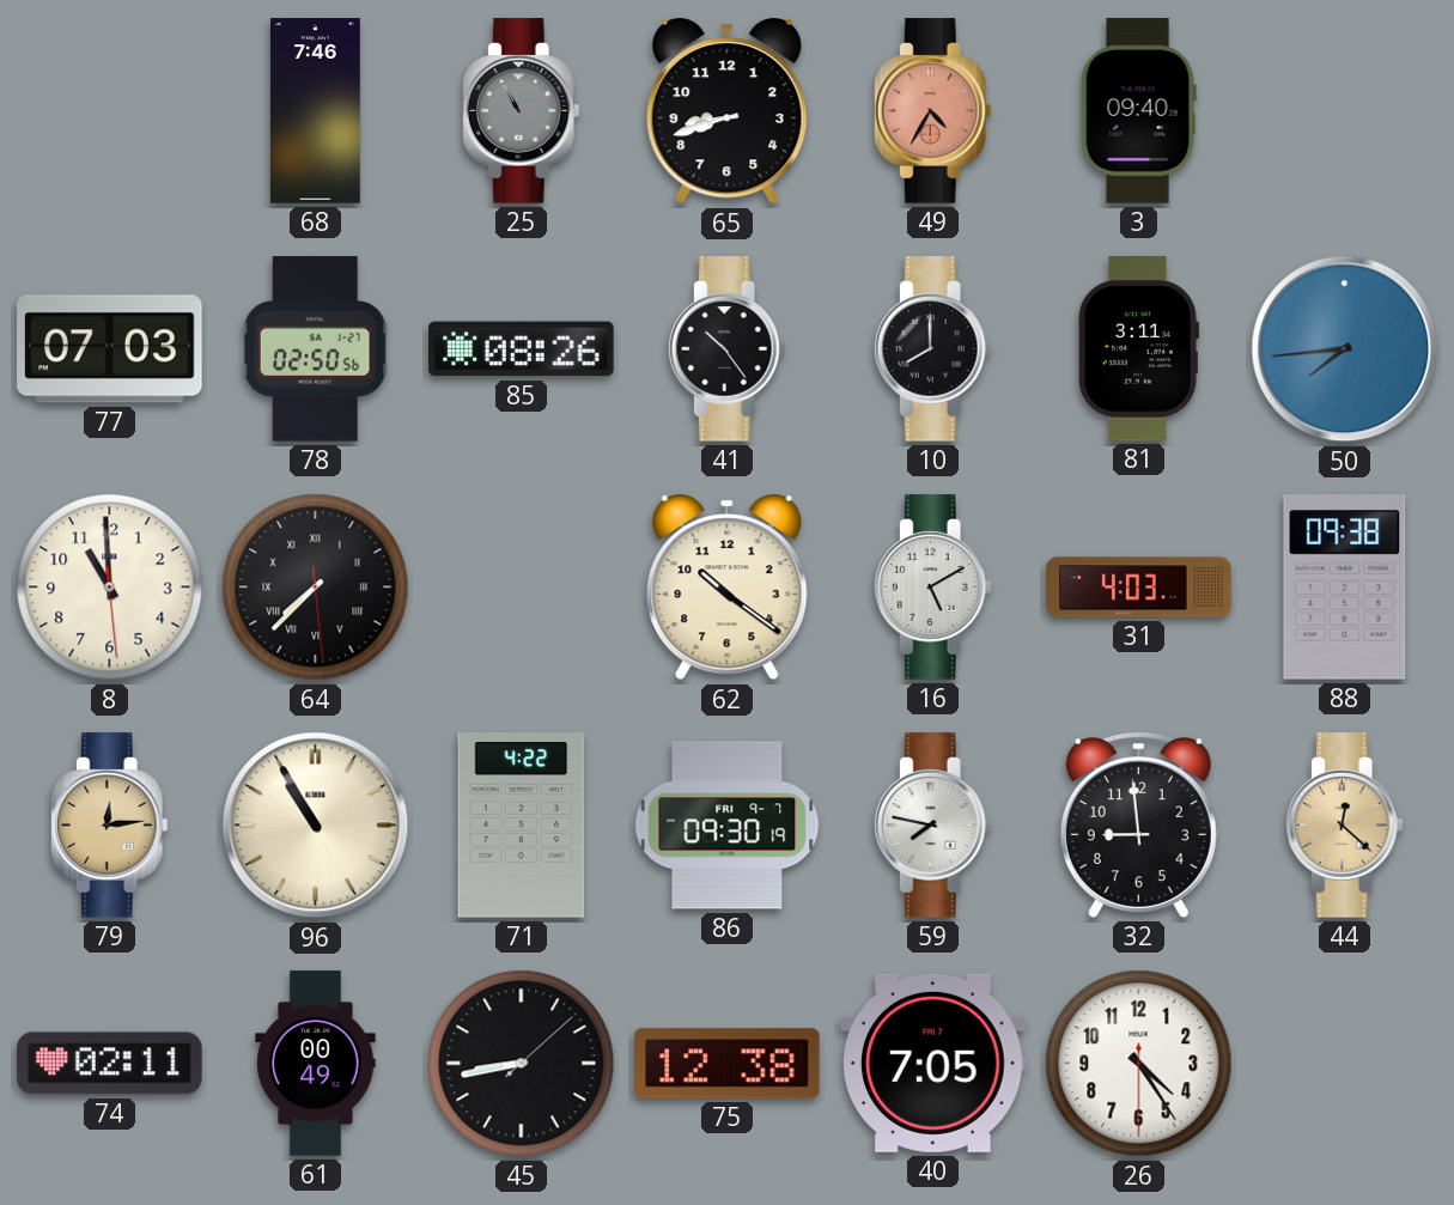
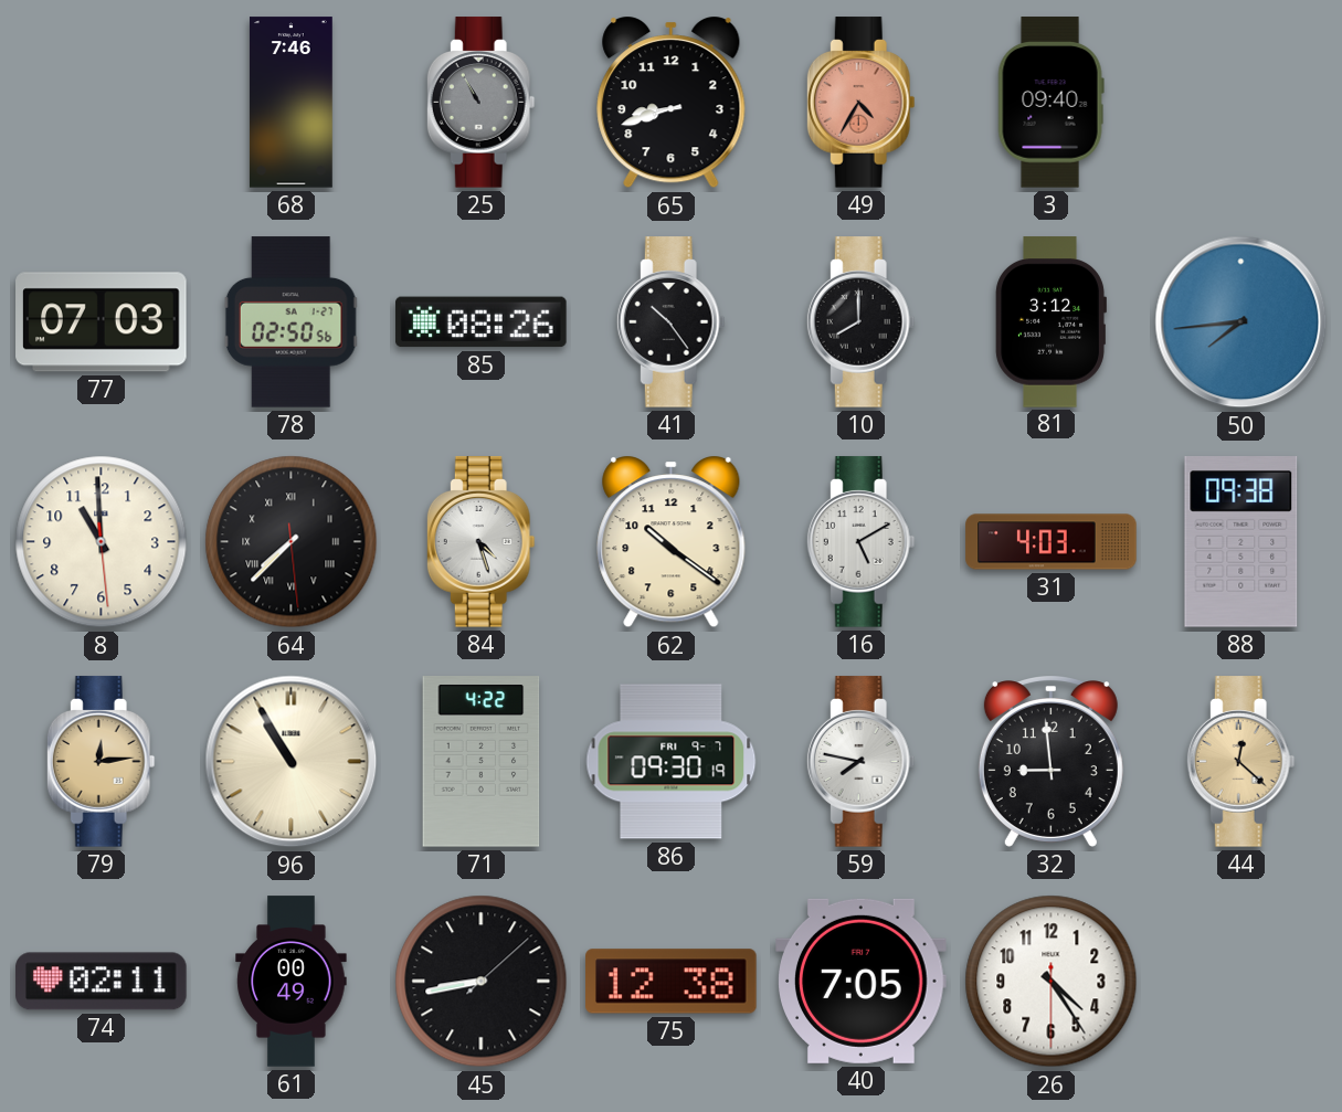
81: 3:11 -> 3:12 (1050, 322)
84: none -> 4:27 (480, 542)
